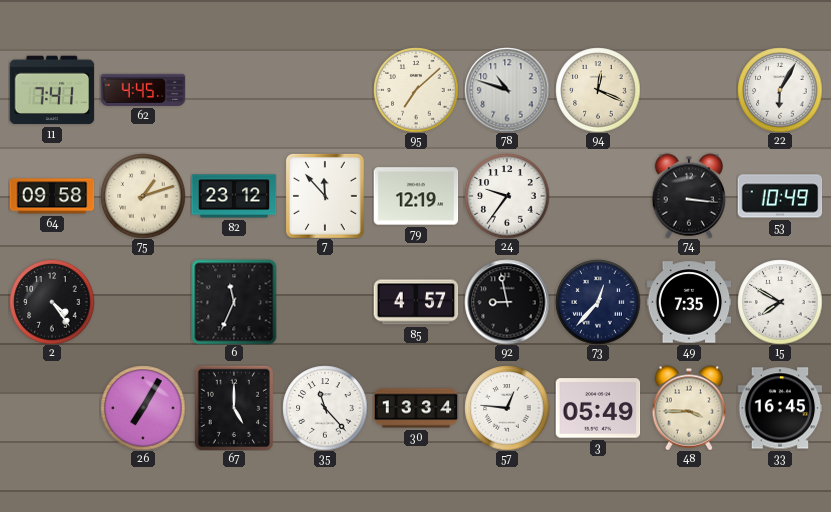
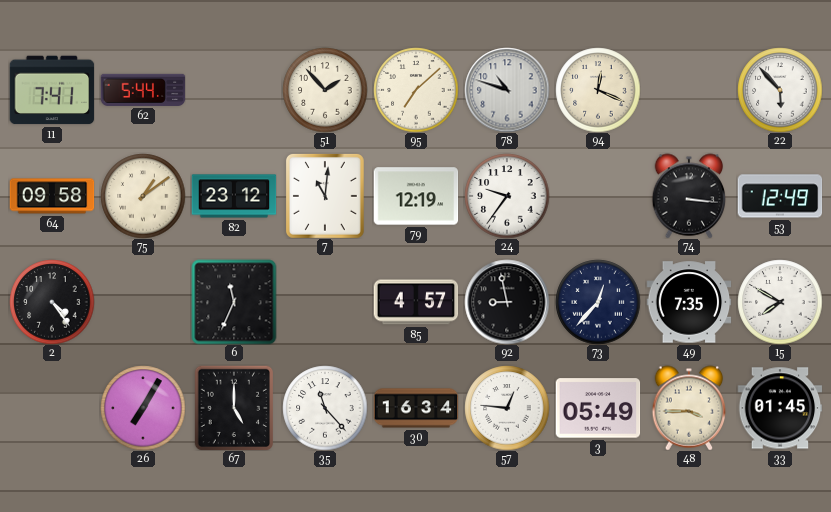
62: 4:45 -> 5:44 (143, 90)
51: none -> 1:53 (325, 90)
22: 6:05 -> 5:53 (780, 90)
75: 1:12 -> 1:09 (143, 196)
7: 11:53 -> 11:01 (325, 196)
53: 10:49 -> 12:49 (780, 196)
30: 13:34 -> 16:34 (416, 408)
33: 16:45 -> 01:45 (780, 408)
